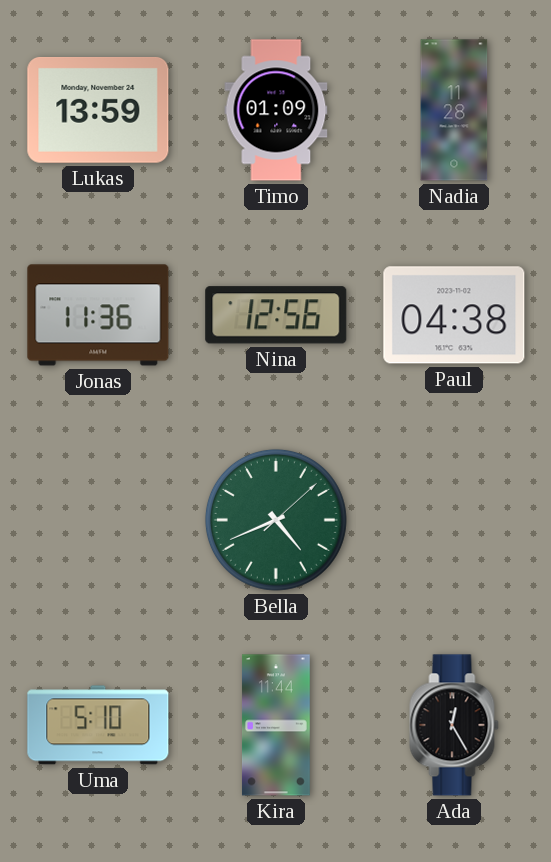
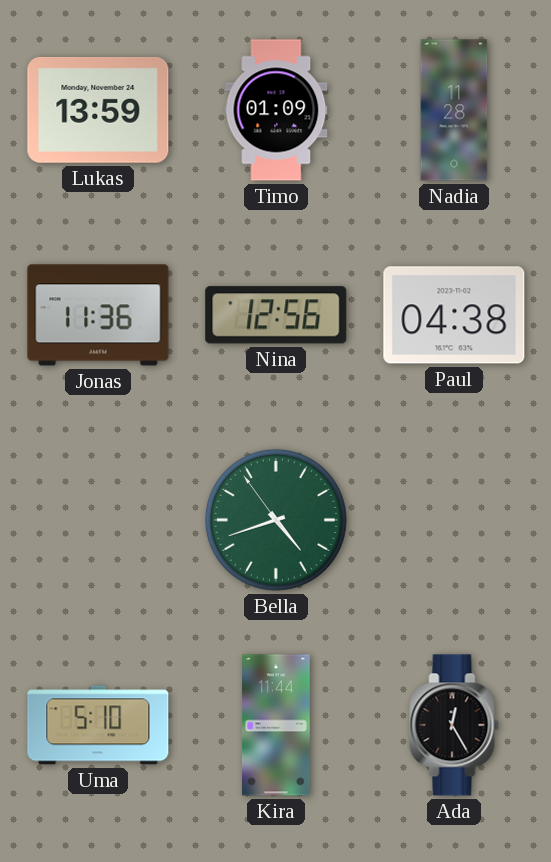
Bella: 4:41:08 -> 4:41:54 (276, 520)
